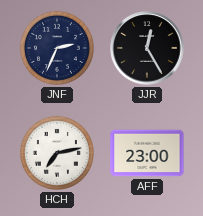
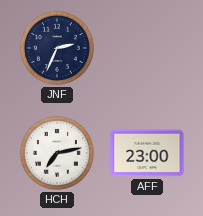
JJR: 12:25 -> none (147, 48)
